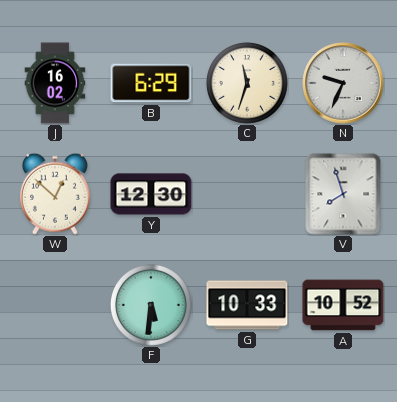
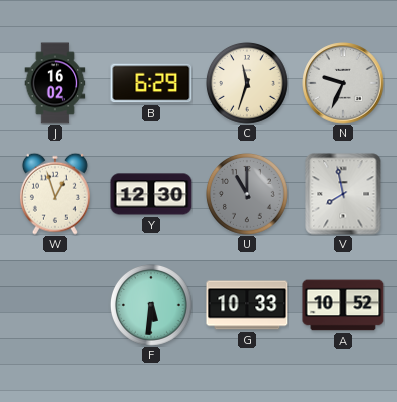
W: 12:52 -> 12:57 (55, 194)
U: none -> 11:00 (247, 194)
V: 7:57 -> 7:58 (343, 194)
